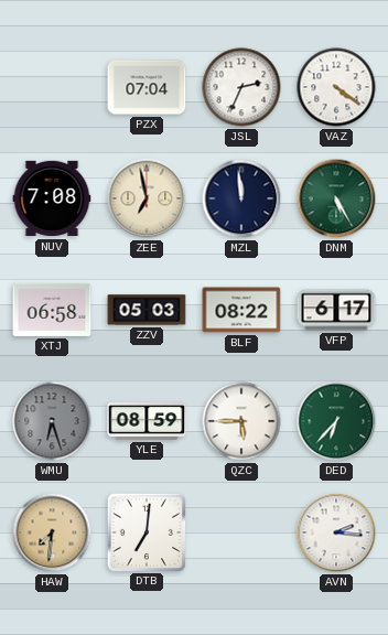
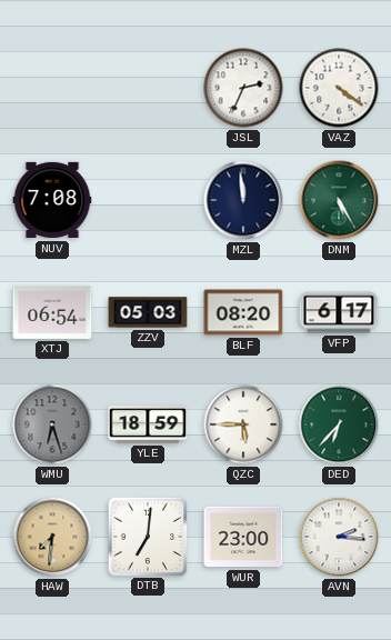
PZX: 07:04 -> none (147, 87)
ZEE: 6:58 -> none (147, 198)
XTJ: 06:58 -> 06:54 (52, 312)
BLF: 08:22 -> 08:20 (243, 312)
YLE: 08:59 -> 18:59 (148, 424)
WUR: none -> 23:00 (243, 537)
